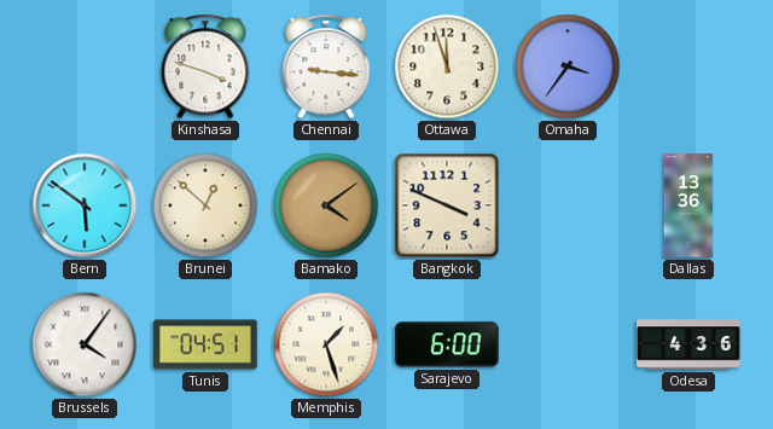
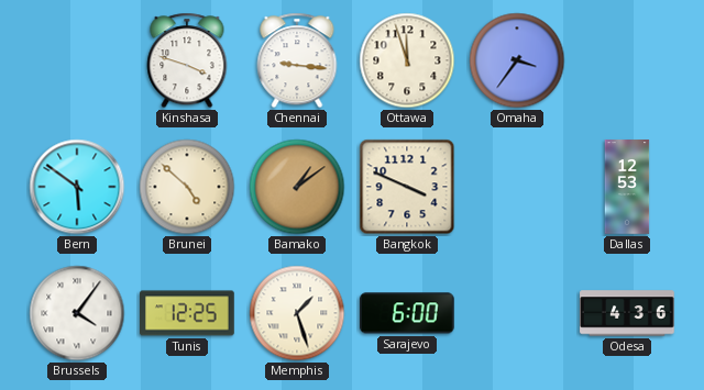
Brunei: 12:52 -> 4:52 (187, 187)
Bamako: 4:09 -> 1:09 (297, 187)
Dallas: 13:36 -> 12:53 (627, 187)
Tunis: 04:51 -> 12:25 (188, 313)
